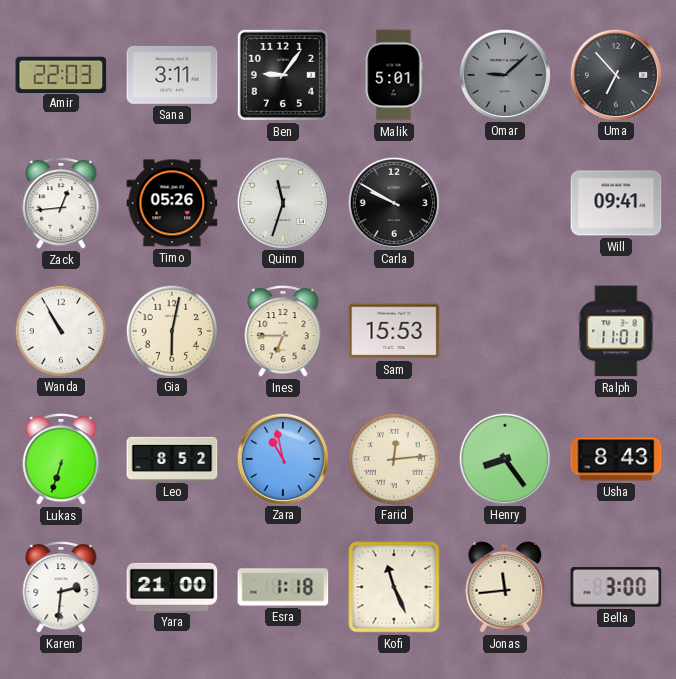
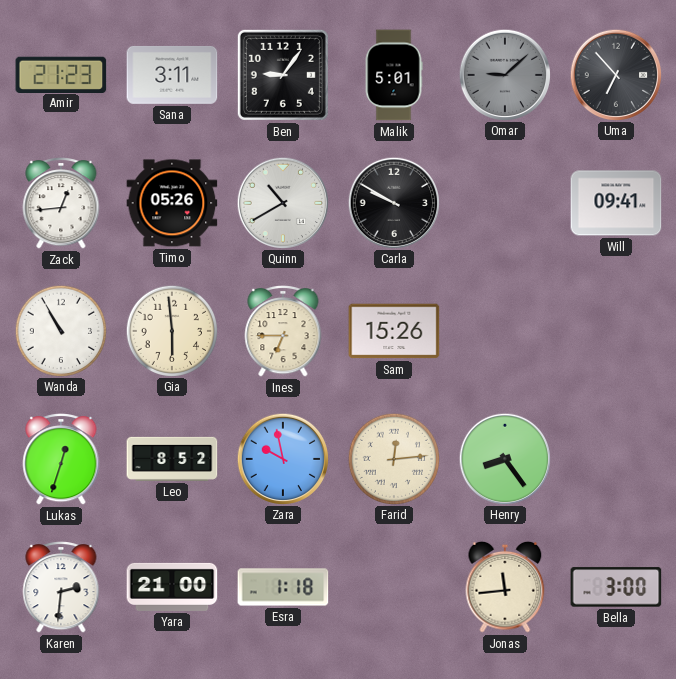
Amir: 22:03 -> 21:23 (61, 74)
Quinn: 11:33 -> 10:40 (283, 202)
Gia: 6:02 -> 5:59 (171, 330)
Sam: 15:53 -> 15:26 (394, 331)
Ralph: 11:01 -> none (616, 331)
Lukas: 6:33 -> 12:33 (61, 460)
Zara: 10:58 -> 9:58 (283, 458)
Usha: 8:43 -> none (616, 459)
Kofi: 11:26 -> none (394, 587)
